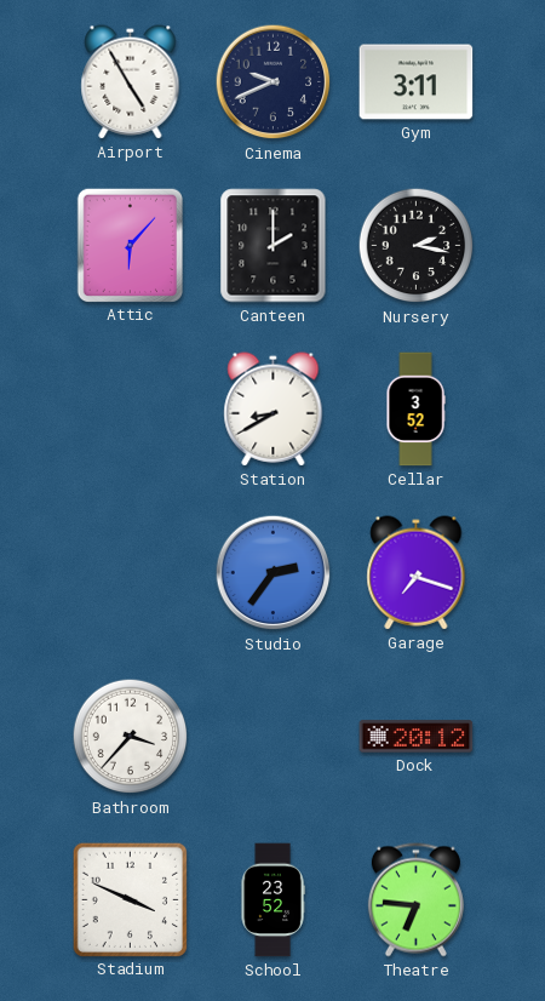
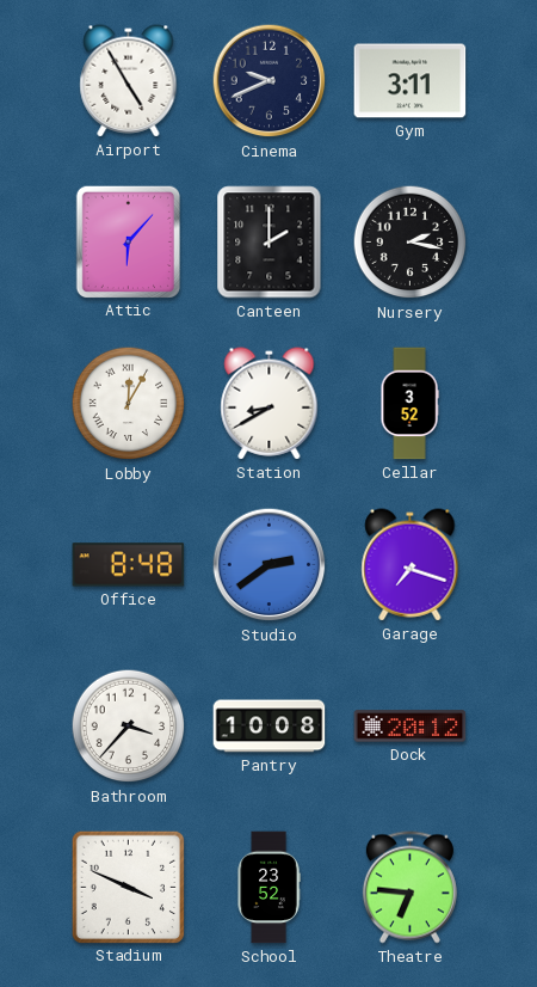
Lobby: none -> 12:05 (129, 404)
Office: none -> 8:48 (129, 565)
Studio: 2:36 -> 2:39 (270, 565)
Pantry: none -> 10:08 (270, 727)
